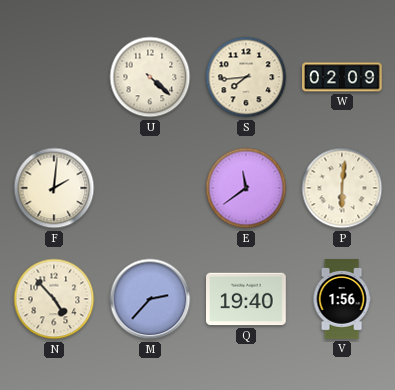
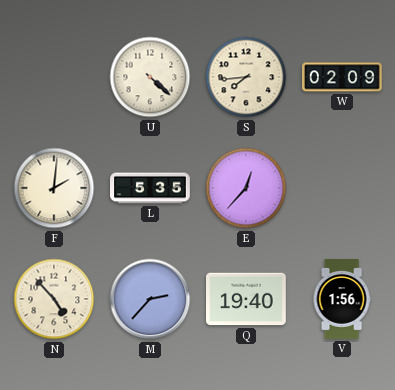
L: none -> 5:35 (150, 188)
E: 11:39 -> 12:37 (246, 188)
P: 6:01 -> none (342, 188)
